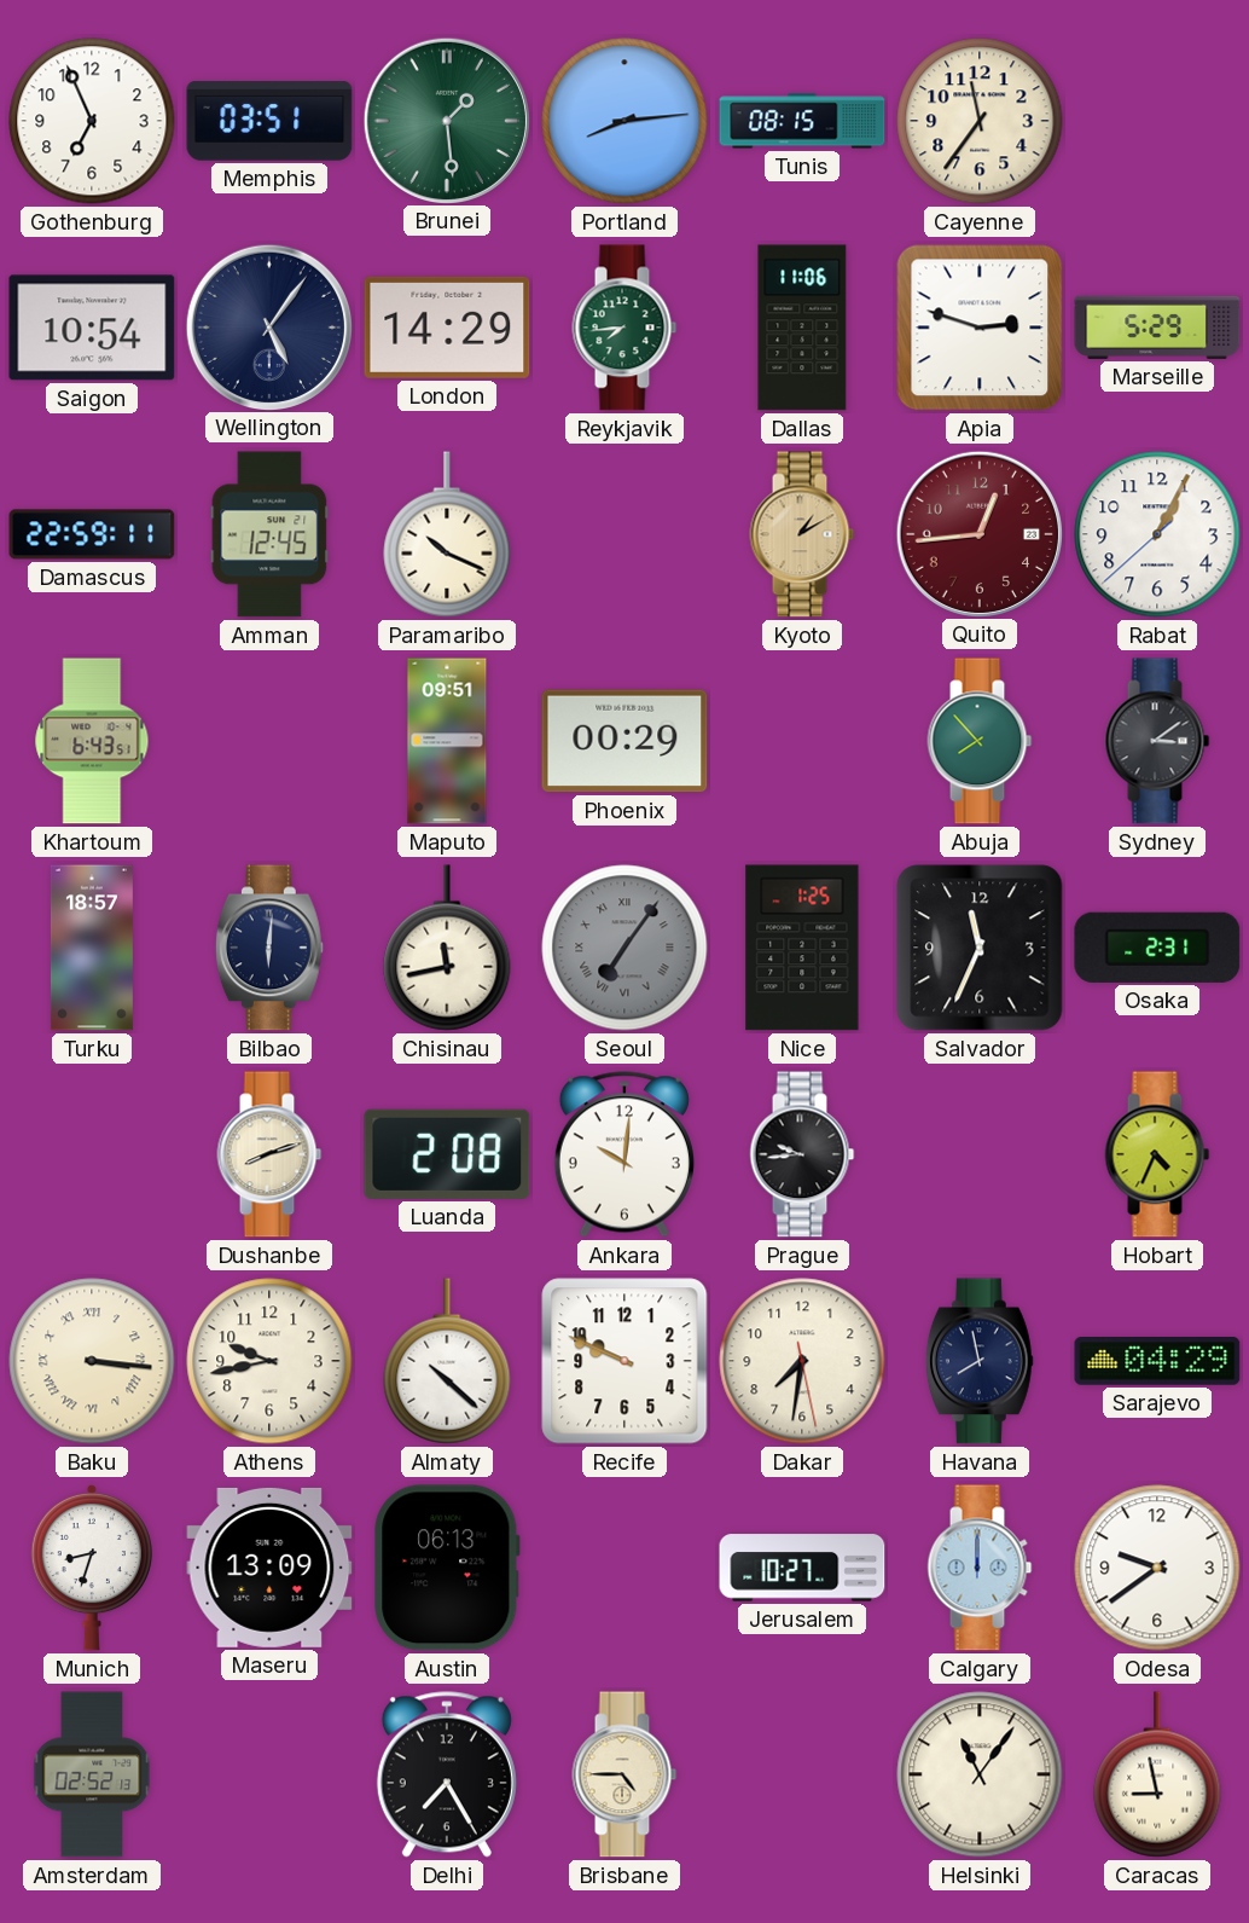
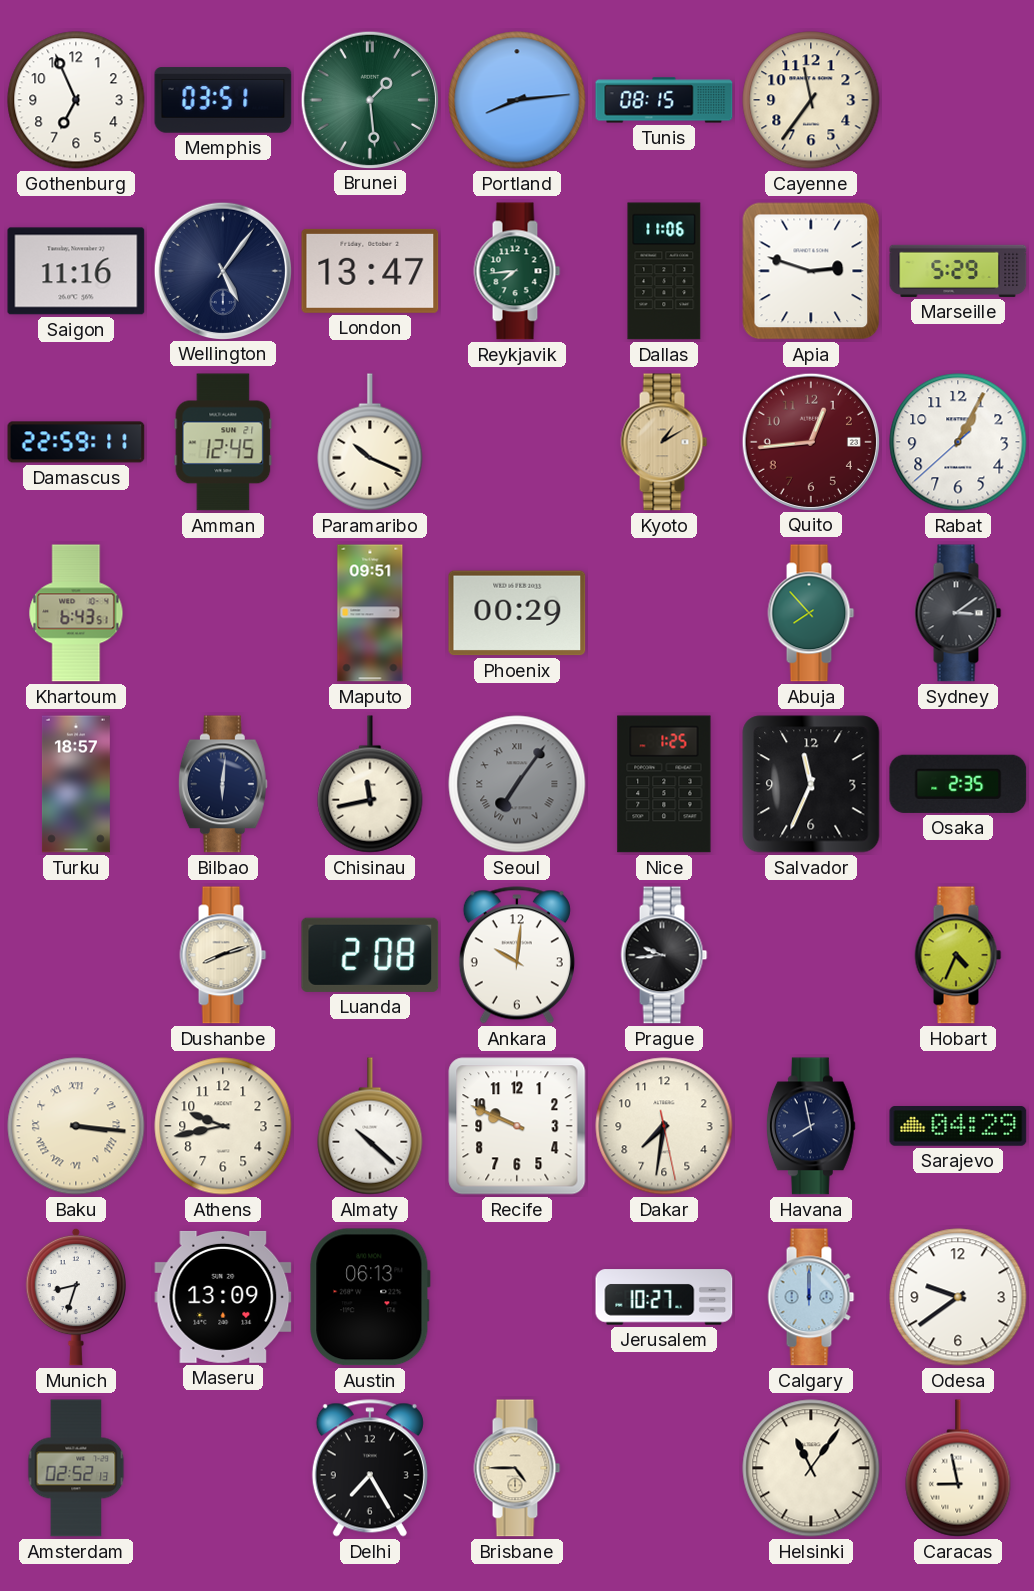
Saigon: 10:54 -> 11:16 (76, 271)
London: 14:29 -> 13:47 (370, 271)
Osaka: 2:31 -> 2:35 (958, 784)
